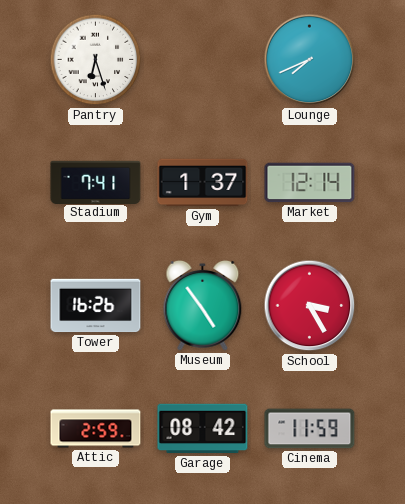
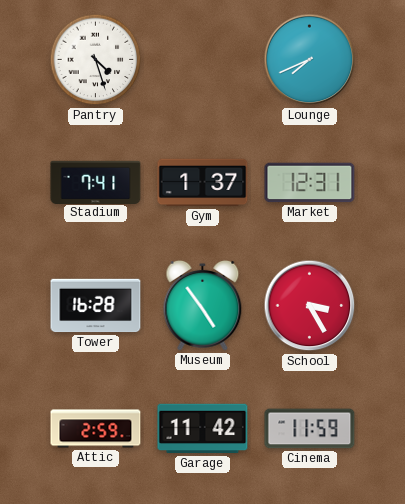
Pantry: 6:27 -> 4:27 (96, 60)
Market: 12:14 -> 12:31 (310, 183)
Tower: 16:26 -> 16:28 (96, 306)
Garage: 08:42 -> 11:42 (203, 429)
